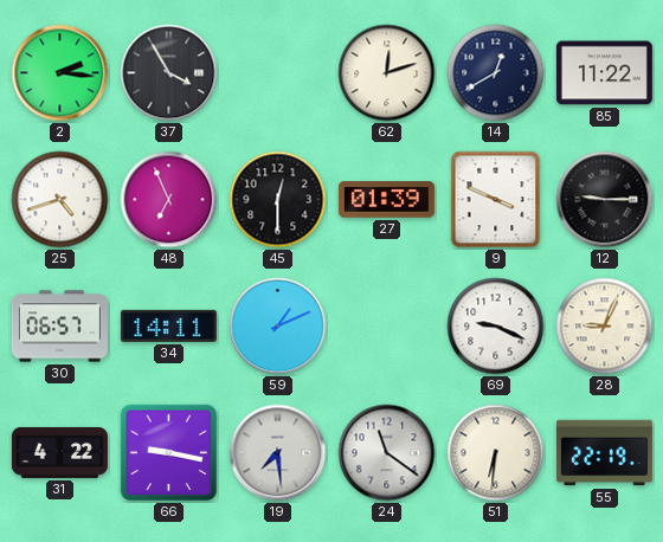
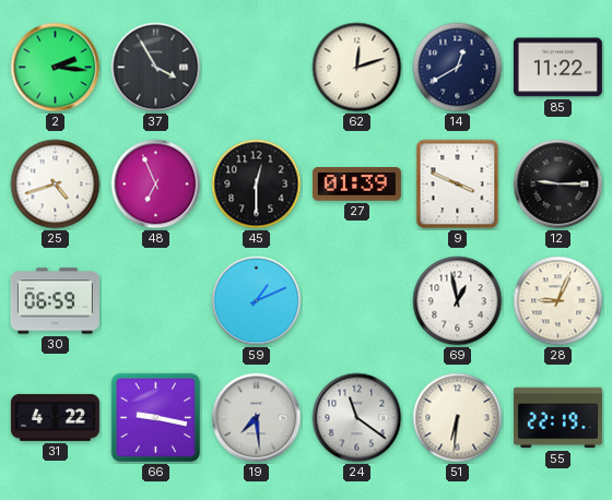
30: 06:57 -> 06:59 (55, 301)
34: 14:11 -> none (168, 325)
69: 9:19 -> 12:58 (458, 301)
